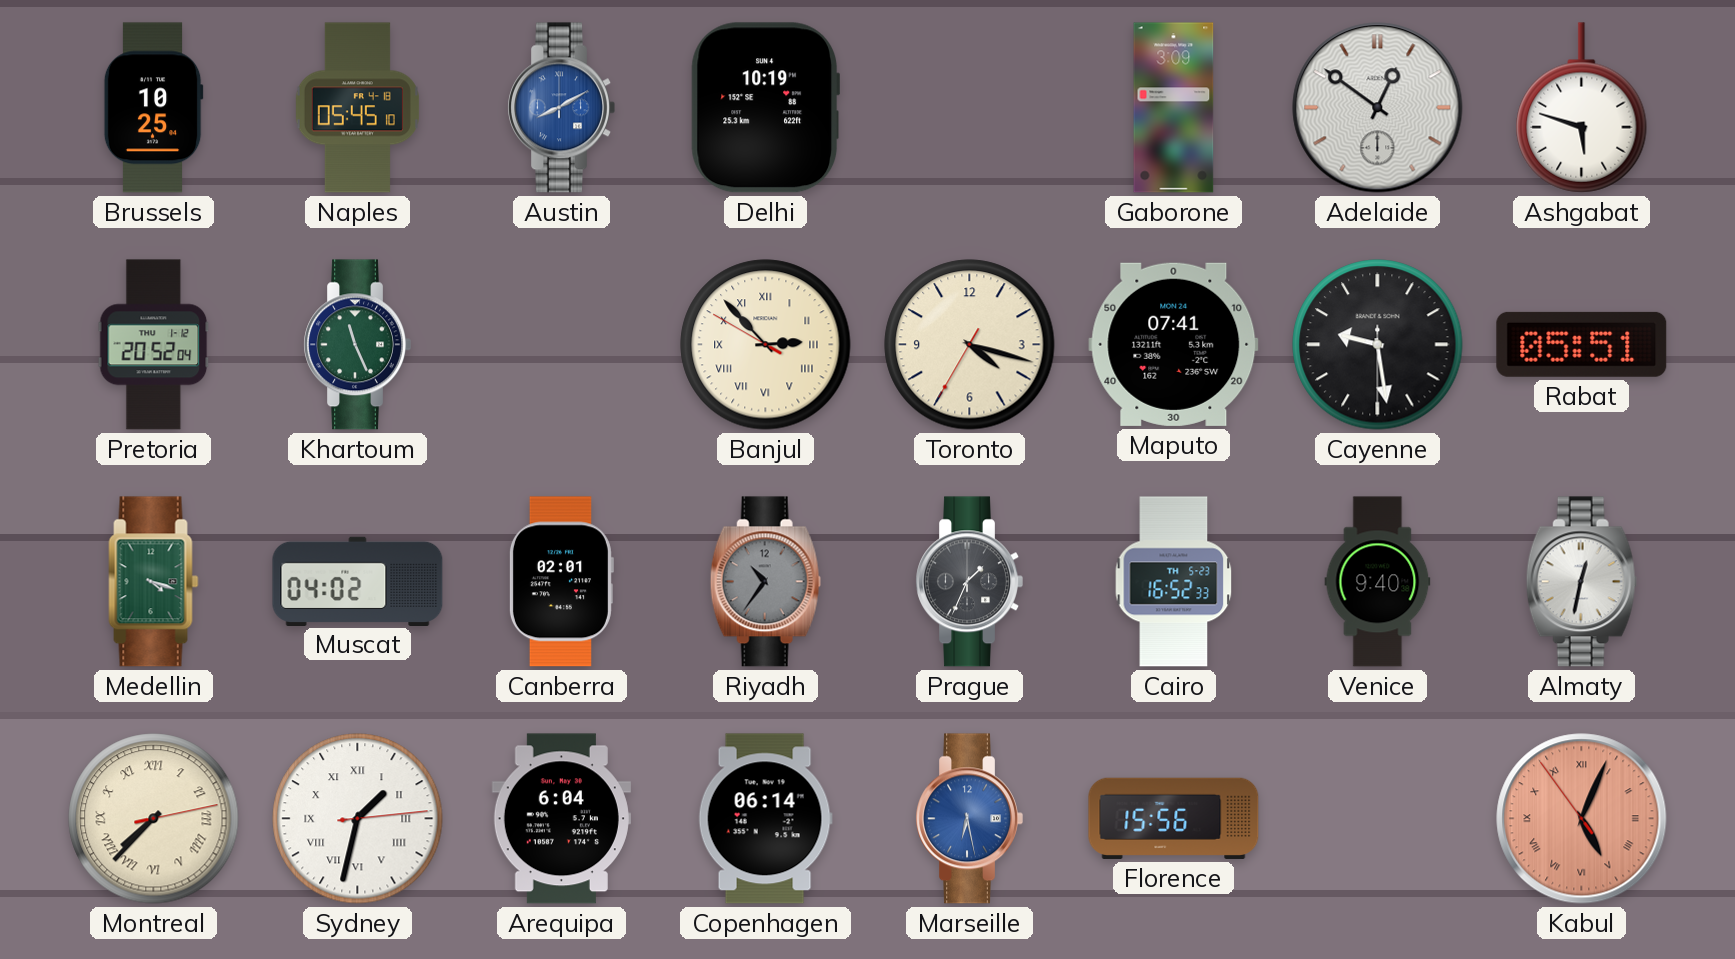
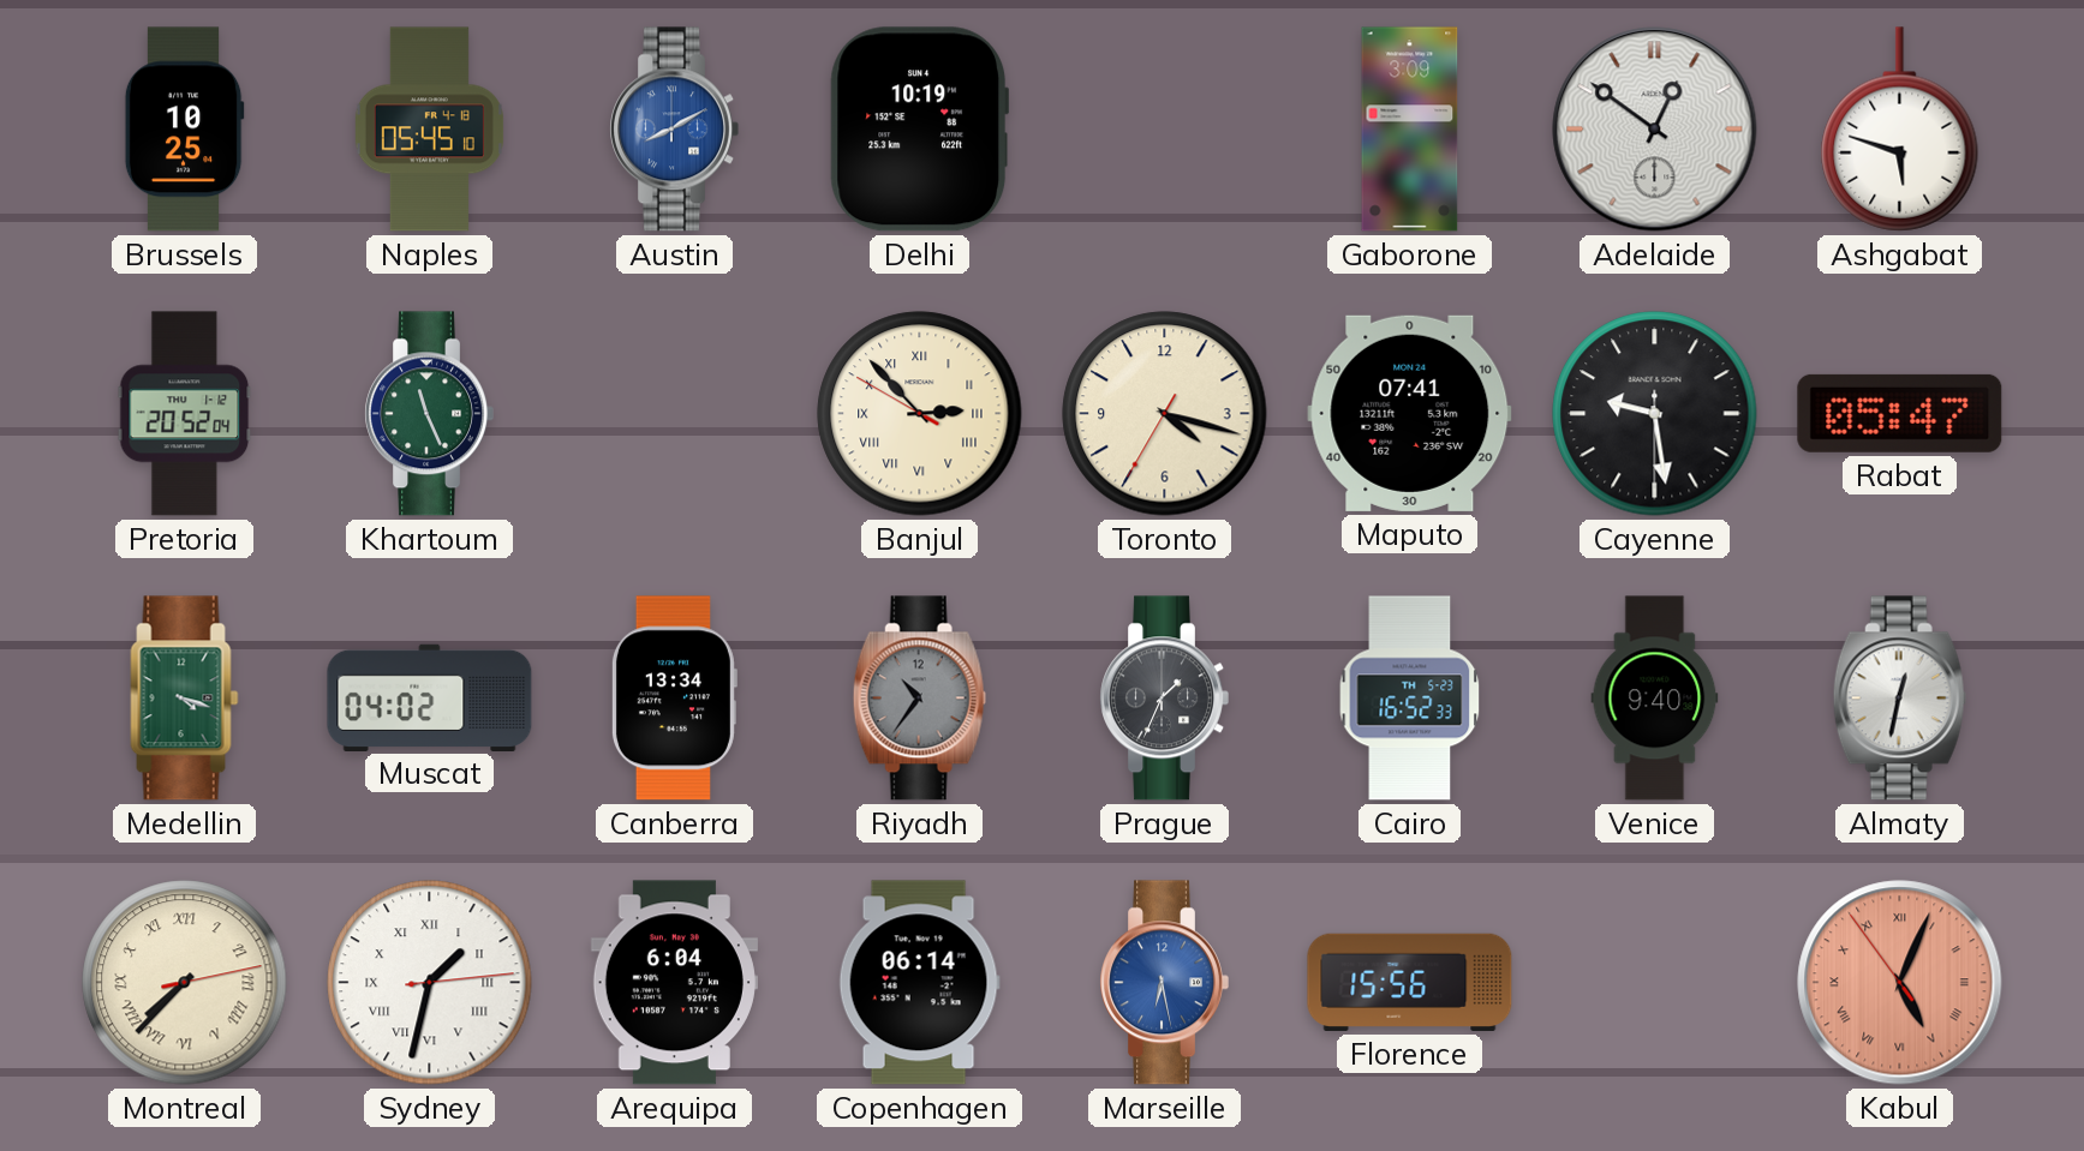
Rabat: 05:51 -> 05:47 (1900, 413)
Canberra: 02:01 -> 13:34 (674, 699)
